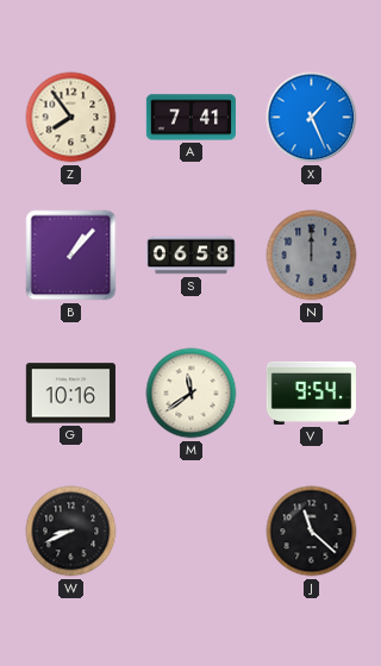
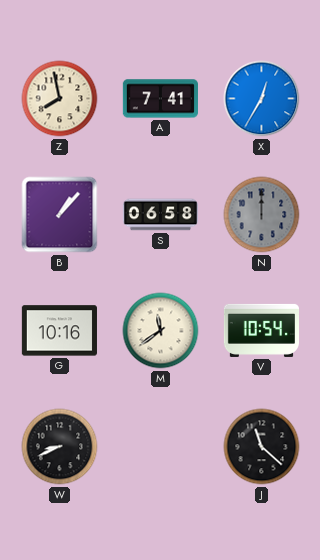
Z: 7:54 -> 7:58 (60, 99)
X: 1:26 -> 12:35 (262, 99)
V: 9:54 -> 10:54 (261, 330)
